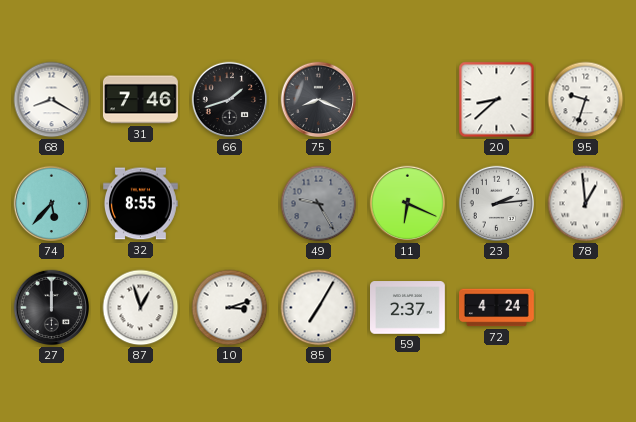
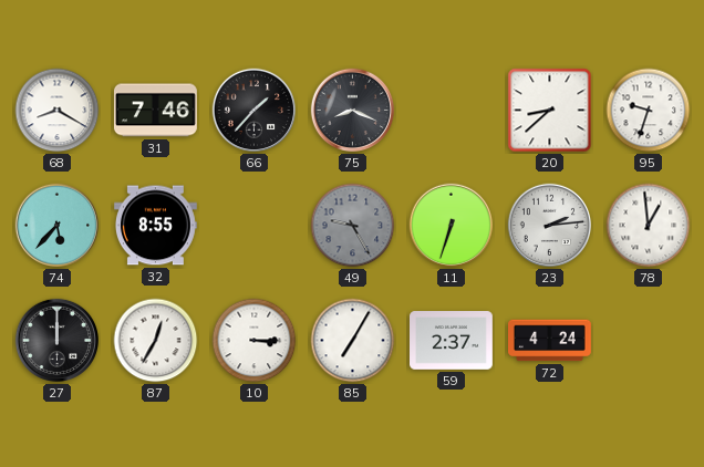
66: 1:42 -> 1:37 (255, 111)
11: 6:19 -> 6:33 (452, 226)
87: 12:57 -> 12:35 (156, 341)
10: 3:12 -> 3:15 (255, 341)
